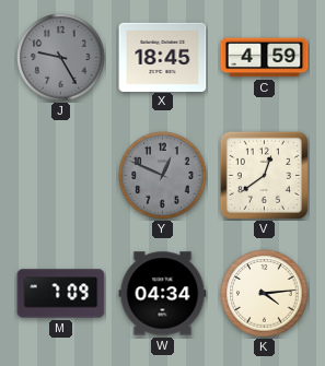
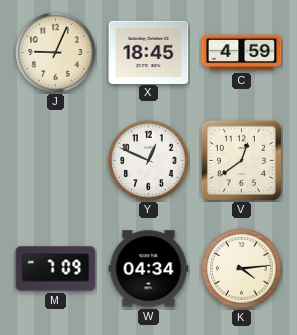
J: 9:25 -> 9:04 (56, 53)
J dial: grey -> cream (56, 53)
Y dial: grey -> white (149, 161)
